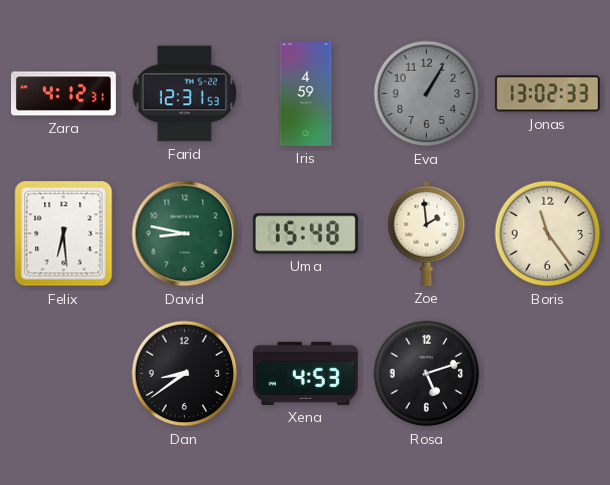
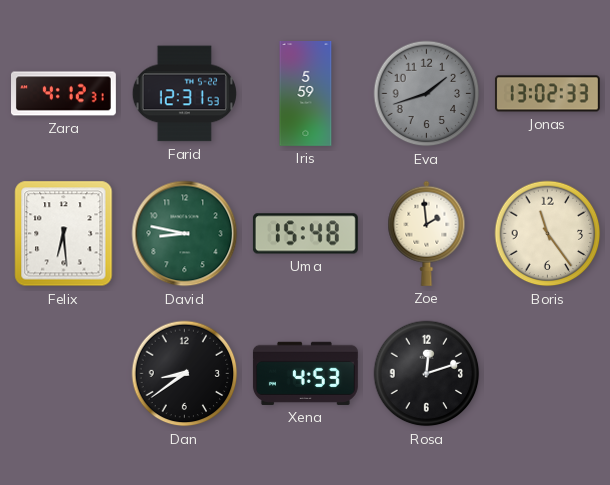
Iris: 4:59 -> 5:59 (306, 94)
Eva: 1:05 -> 1:42 (427, 94)
Rosa: 5:12 -> 12:12 (427, 374)
